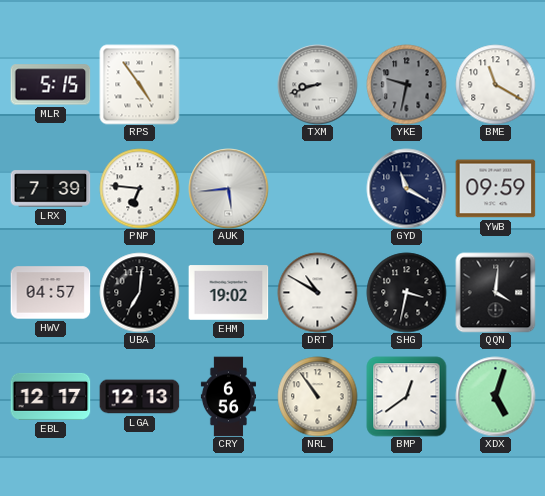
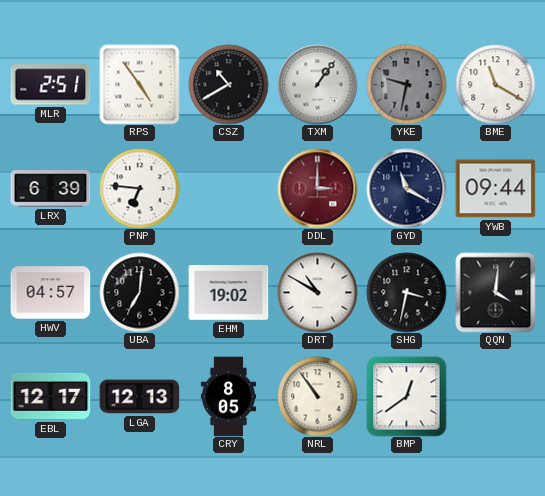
MLR: 5:15 -> 2:51 (50, 85)
CSZ: none -> 10:40 (228, 84)
TXM: 8:42 -> 1:06 (317, 84)
LRX: 7:39 -> 6:39 (50, 189)
AUK: 5:44 -> none (228, 188)
DDL: none -> 3:00 (317, 188)
YWB: 09:59 -> 09:44 (495, 189)
CRY: 6:56 -> 8:05 (228, 396)
XDX: 5:03 -> none (495, 396)
